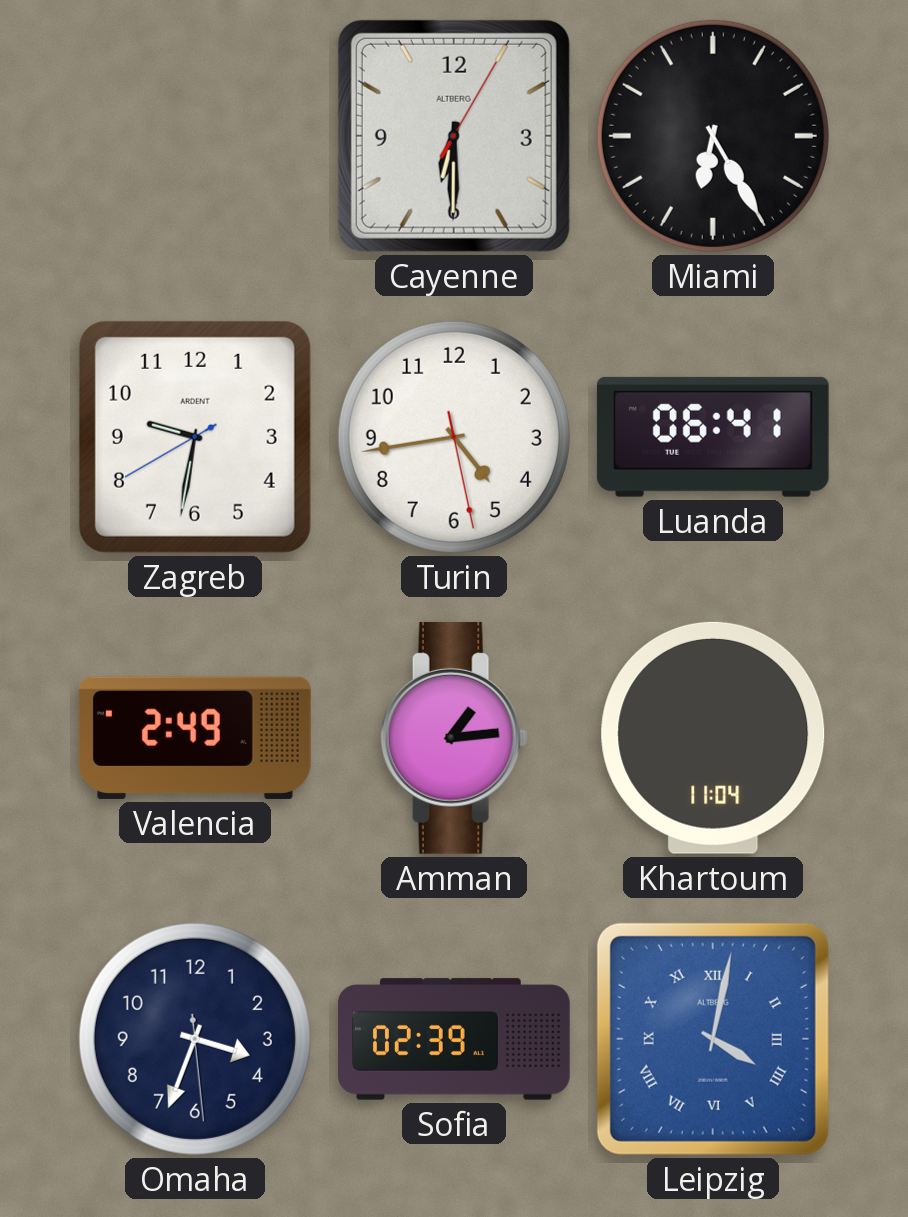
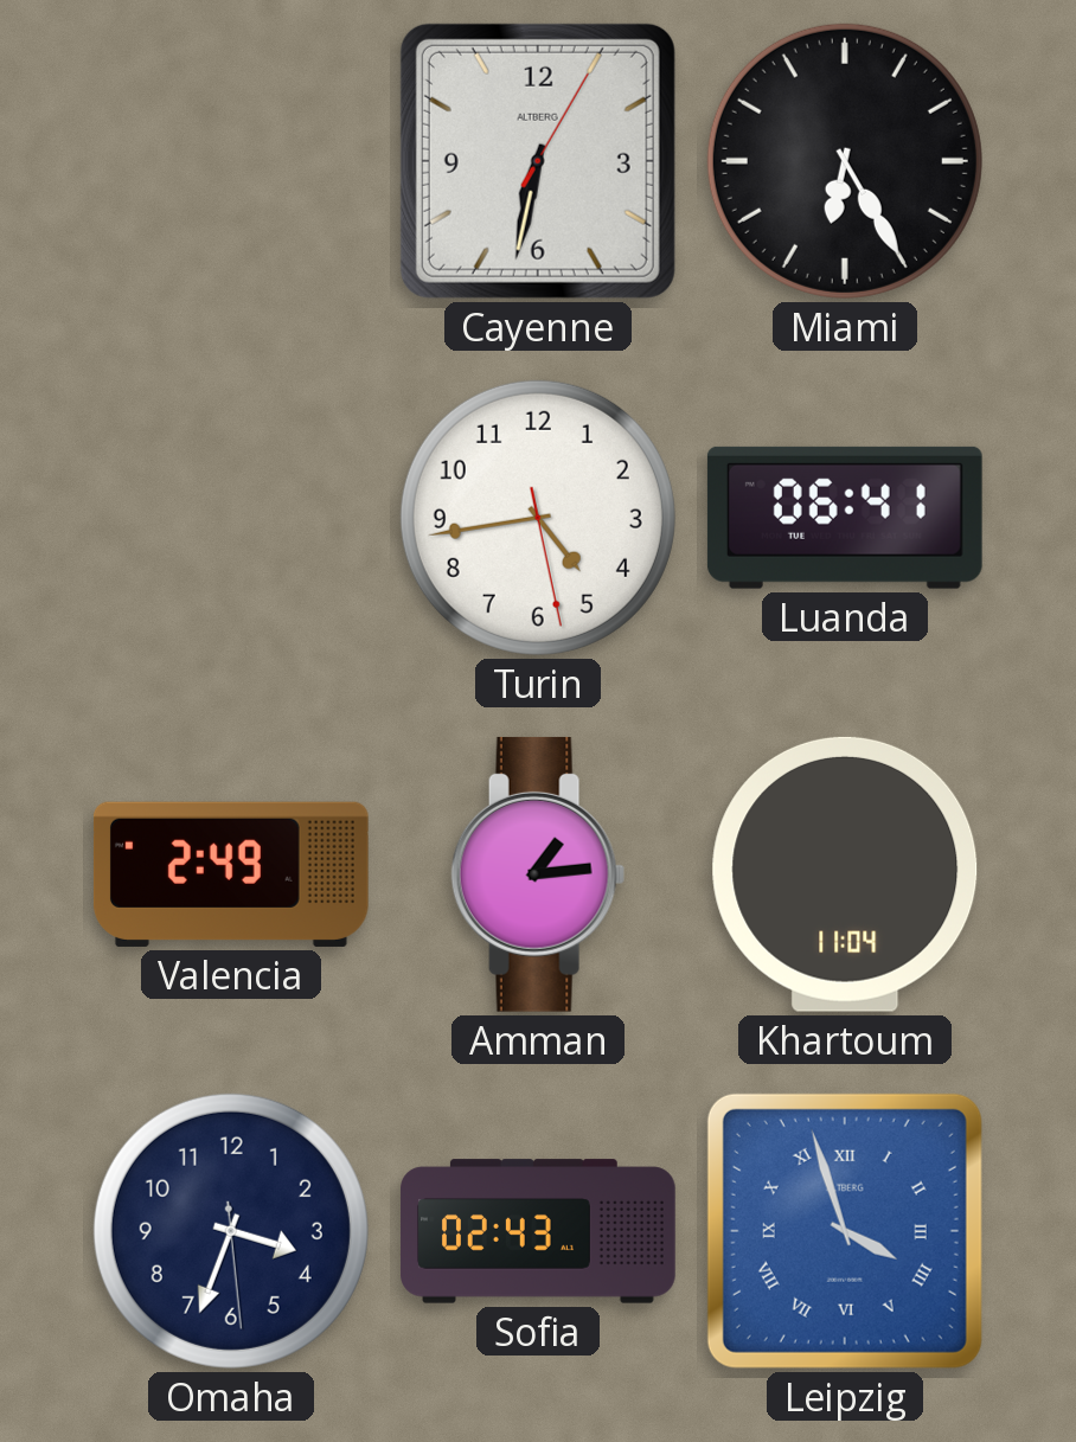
Cayenne: 6:30 -> 6:32 (538, 161)
Zagreb: 9:31 -> none (195, 437)
Sofia: 02:39 -> 02:43 (538, 1231)
Leipzig: 4:02 -> 3:57 (845, 1231)
